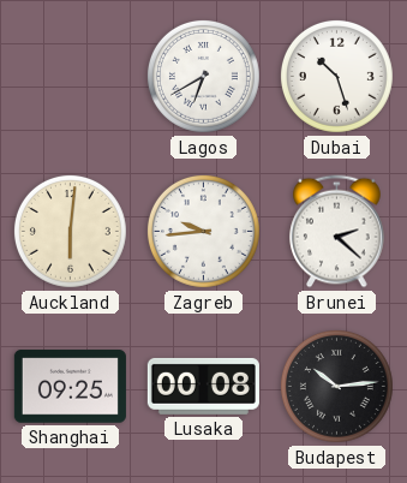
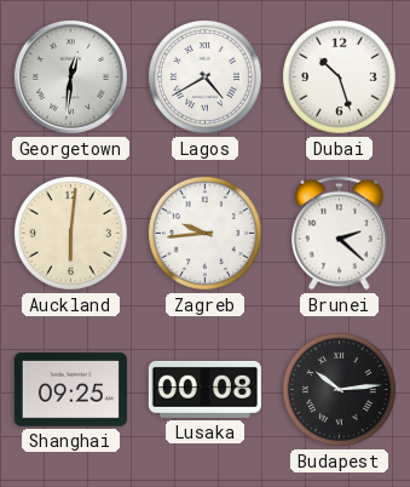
Georgetown: none -> 12:31 (70, 76)
Lagos: 6:40 -> 4:40 (204, 76)
